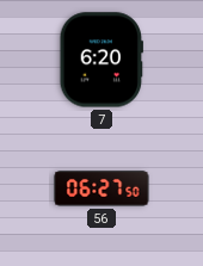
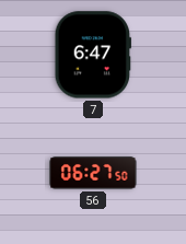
7: 6:20 -> 6:47 (92, 55)
